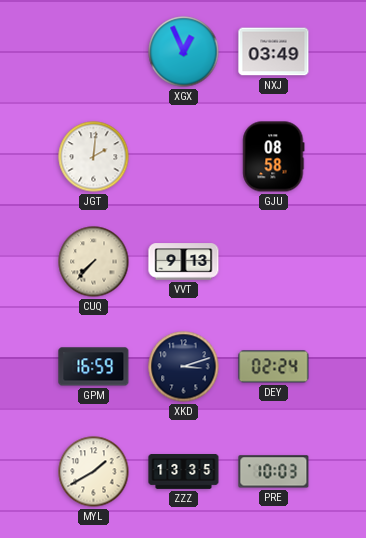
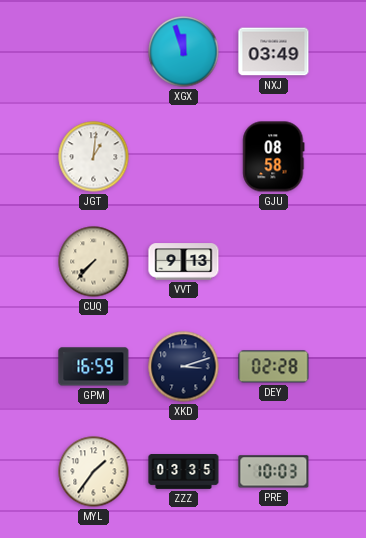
XGX: 12:56 -> 11:57 (184, 52)
JGT: 2:01 -> 1:01 (94, 157)
DEY: 02:24 -> 02:28 (274, 367)
MYL: 1:40 -> 1:36 (94, 472)
ZZZ: 13:35 -> 03:35 (184, 472)
